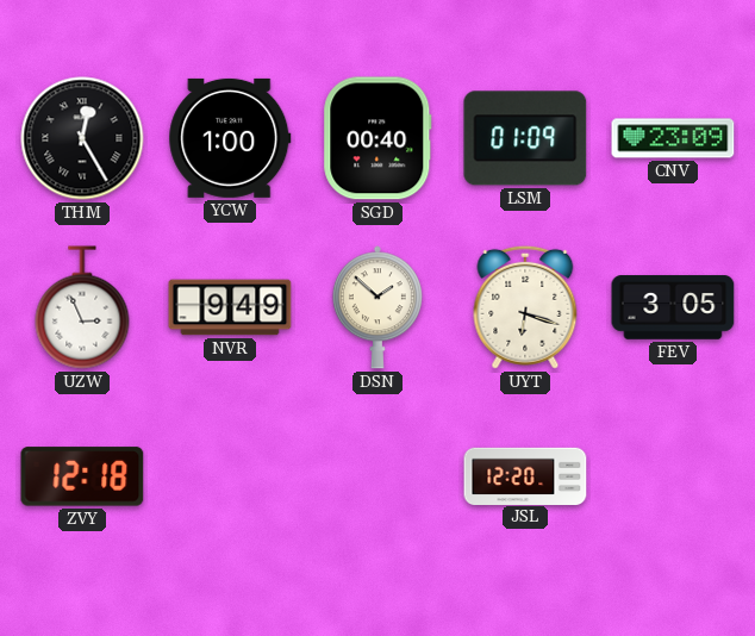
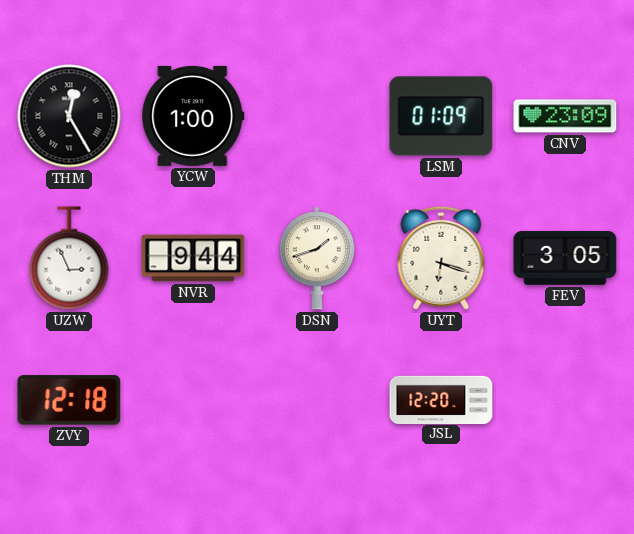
SGD: 00:40 -> none (377, 138)
NVR: 9:49 -> 9:44 (193, 258)
DSN: 1:52 -> 1:42 (317, 258)
